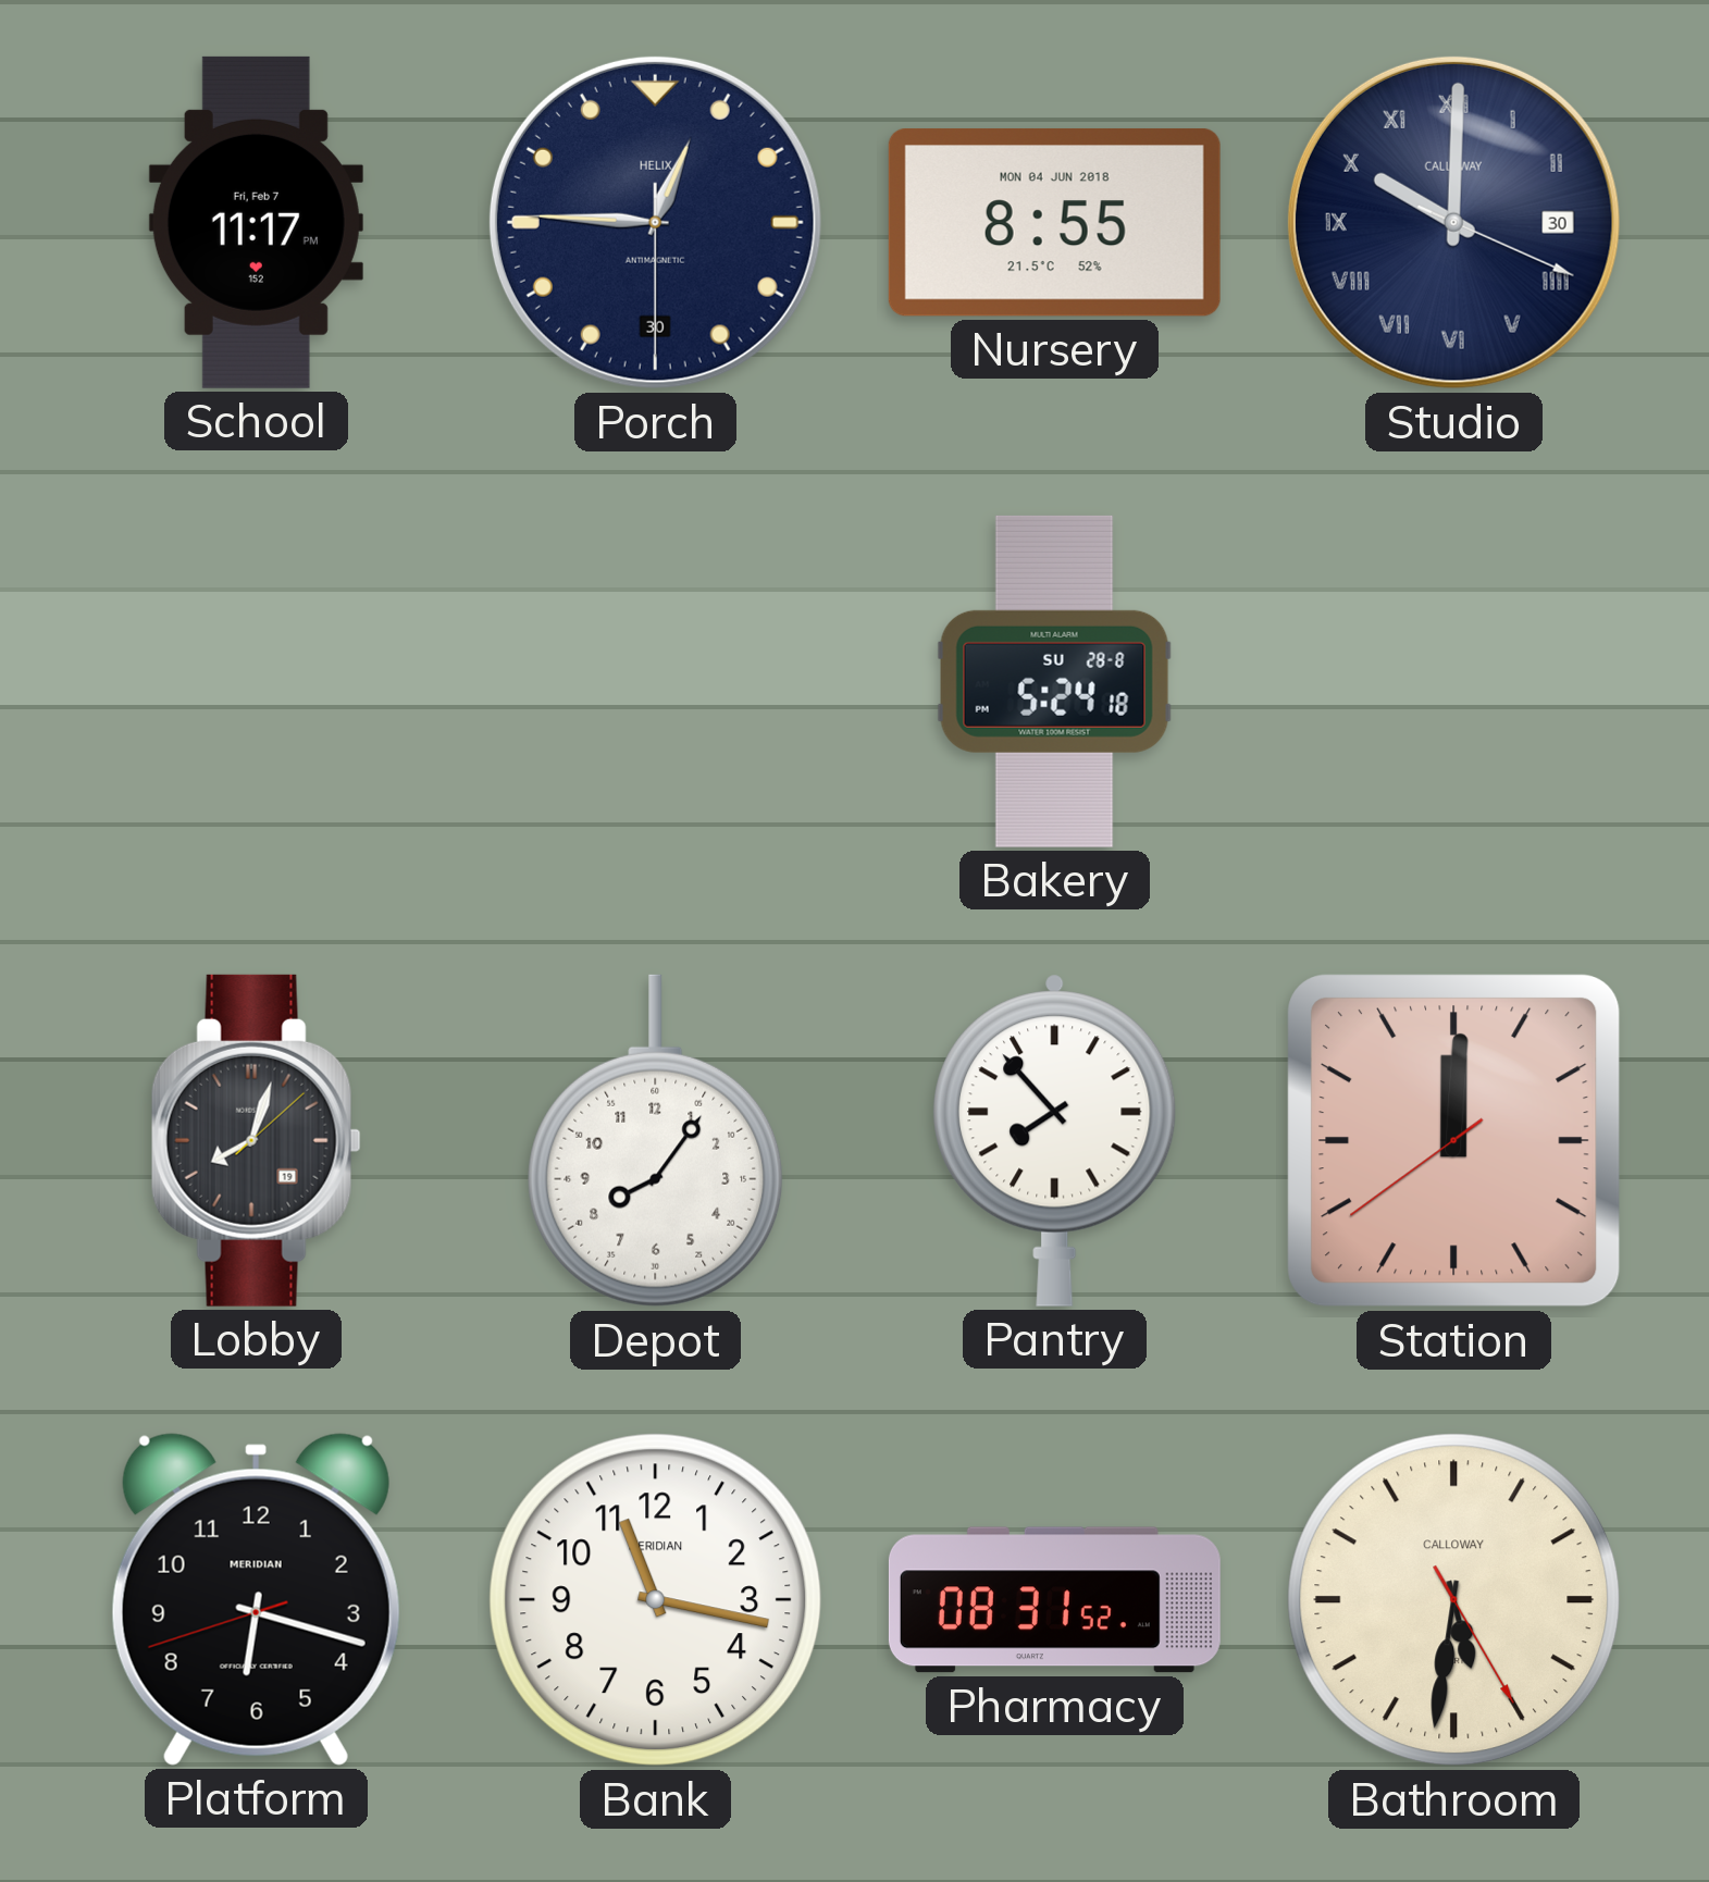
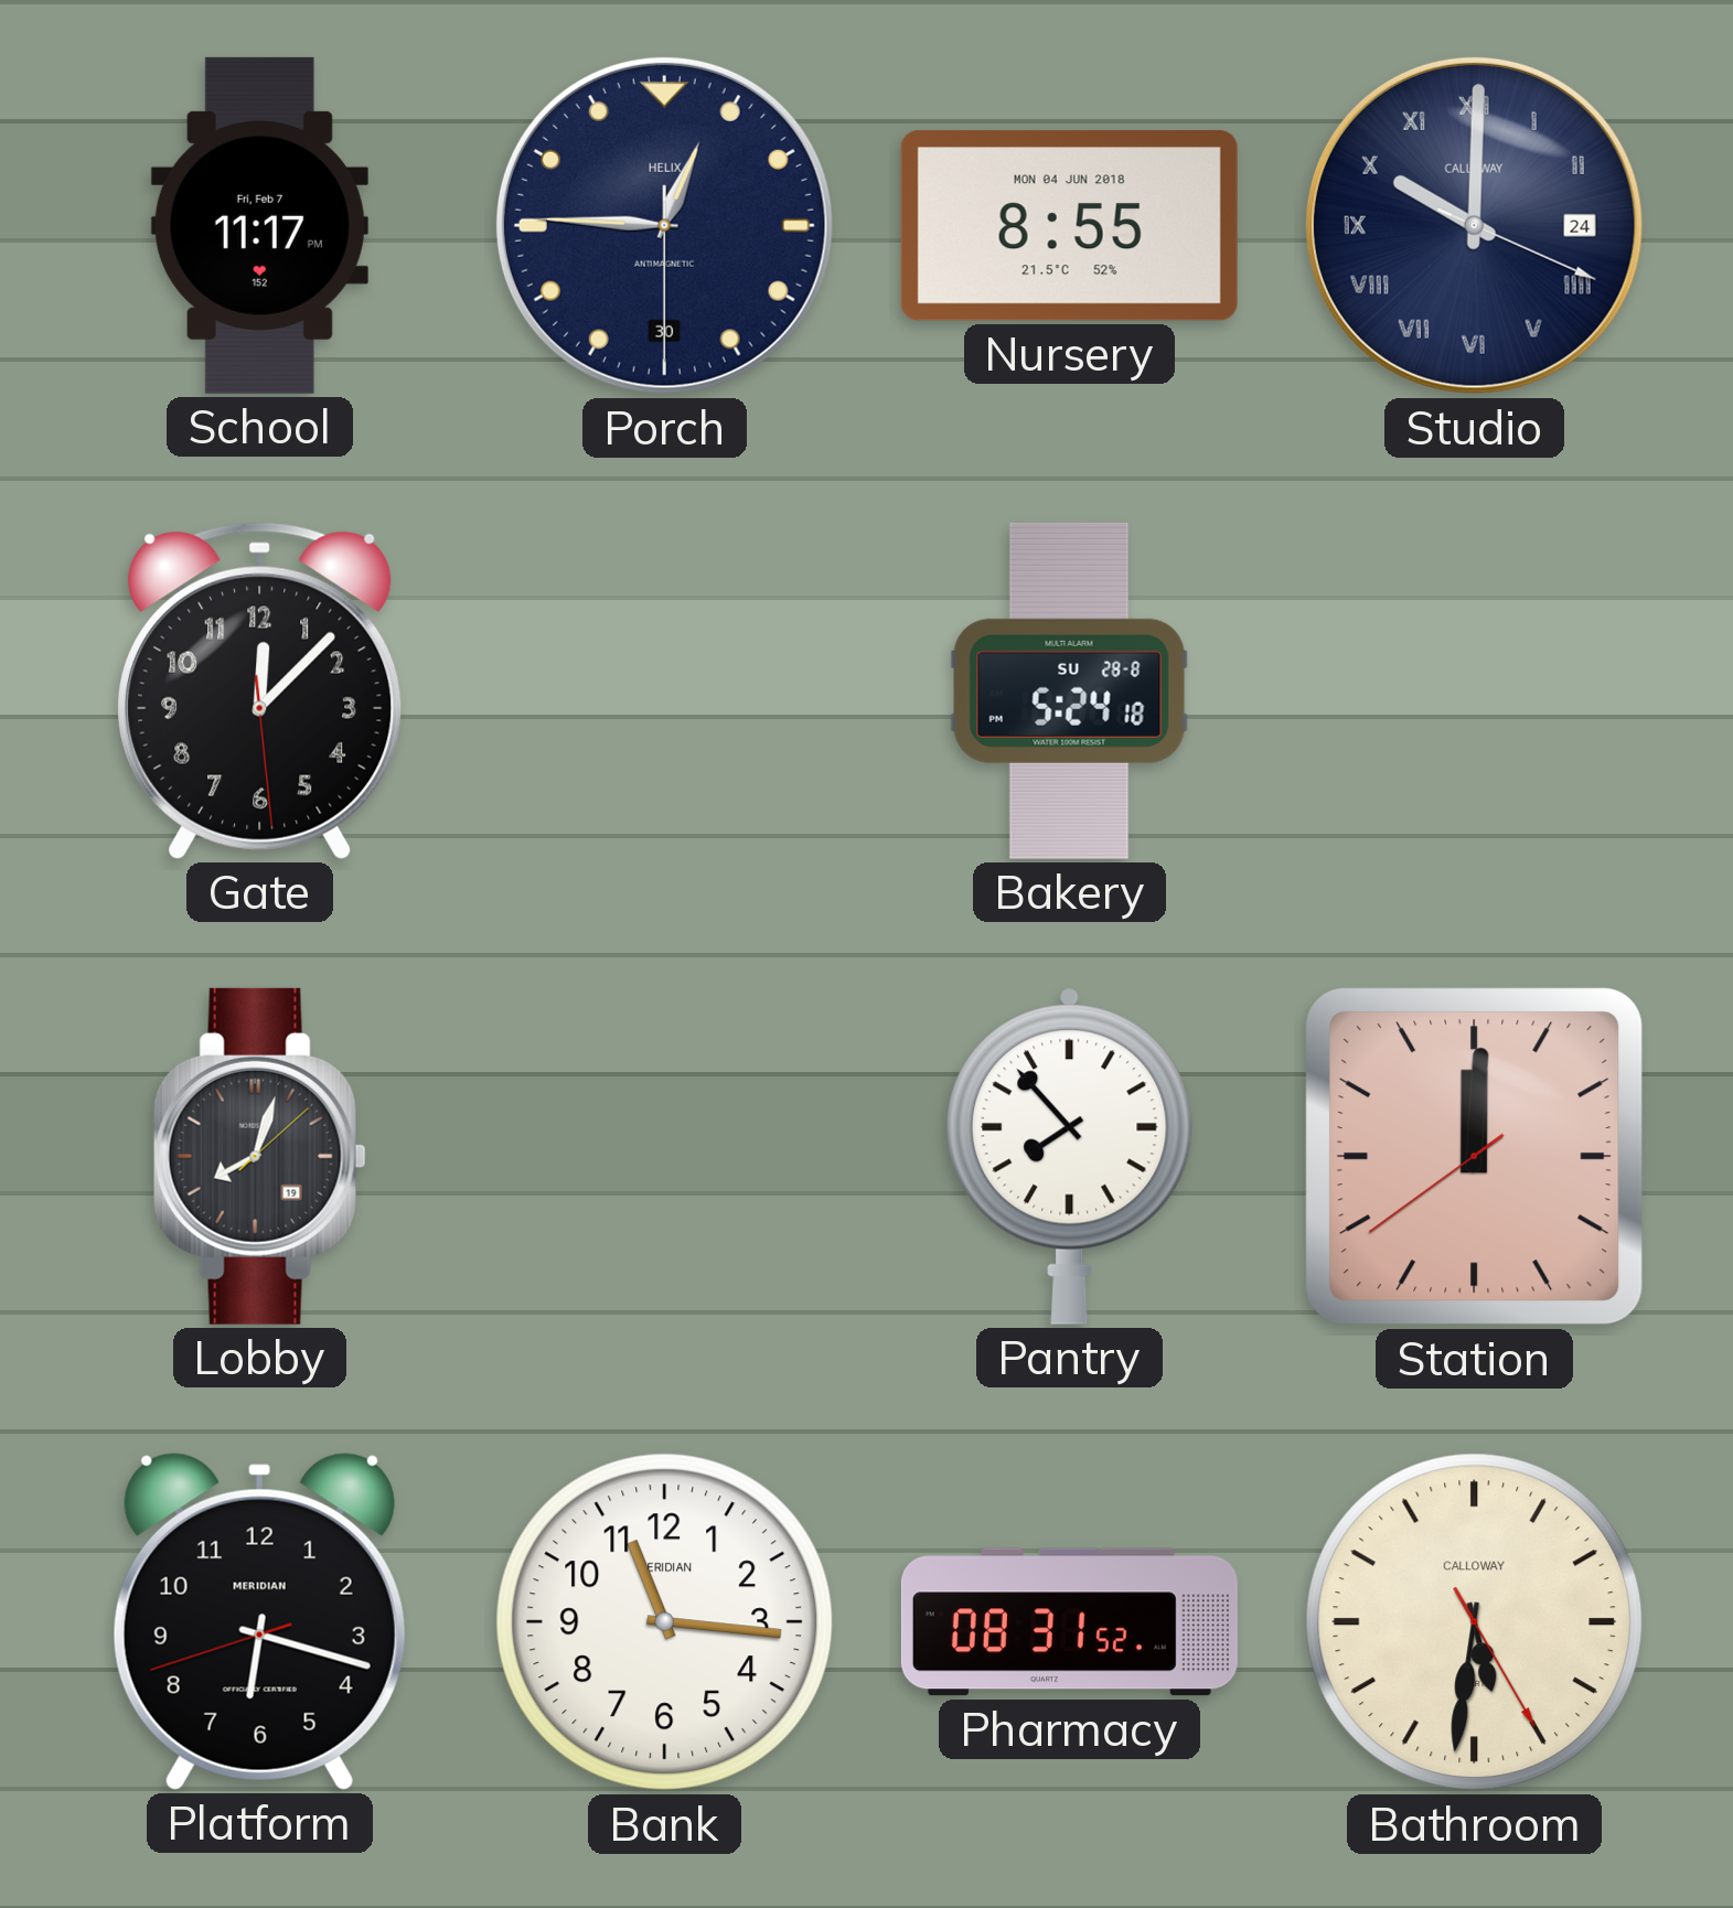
Studio date: 30 -> 24 (1474, 225)
Gate: none -> 12:07 (260, 690)
Depot: 8:06 -> none (656, 1141)
Bank: 11:17 -> 11:16 (665, 1622)
